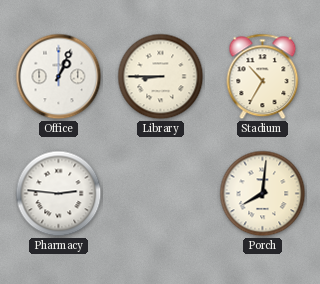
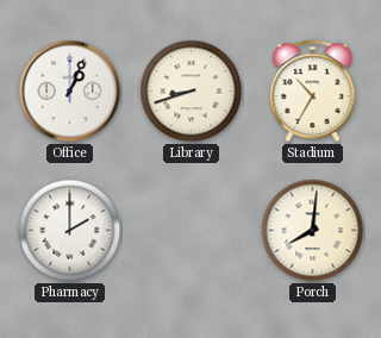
Library: 8:45 -> 8:42 (192, 92)
Pharmacy: 2:46 -> 2:00 (70, 231)
